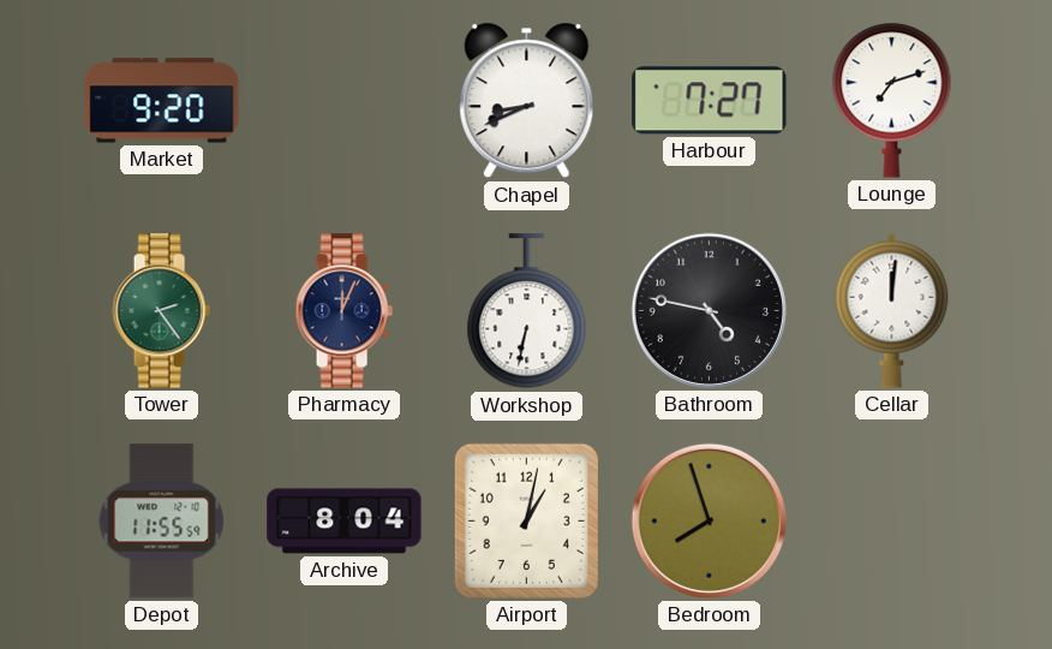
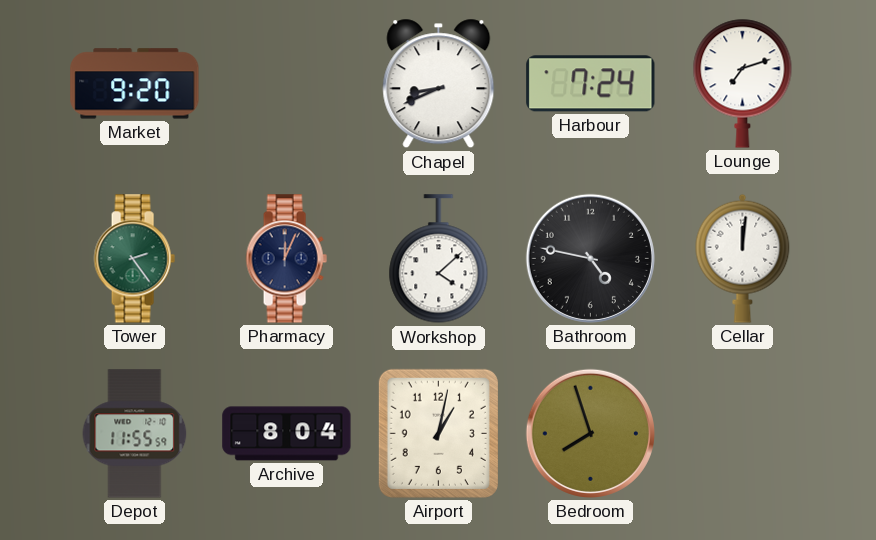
Harbour: 7:27 -> 7:24 (591, 84)
Workshop: 6:32 -> 4:08 (439, 259)
